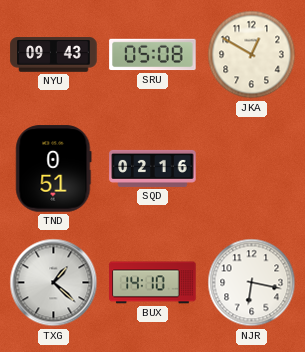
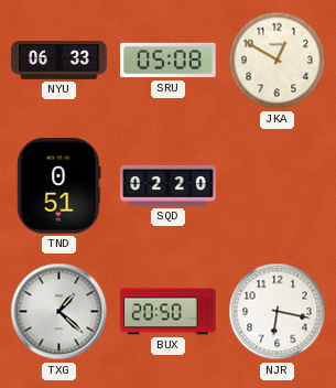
NYU: 09:43 -> 06:33 (59, 61)
SQD: 02:16 -> 02:20 (169, 185)
BUX: 14:10 -> 20:50 (169, 312)
